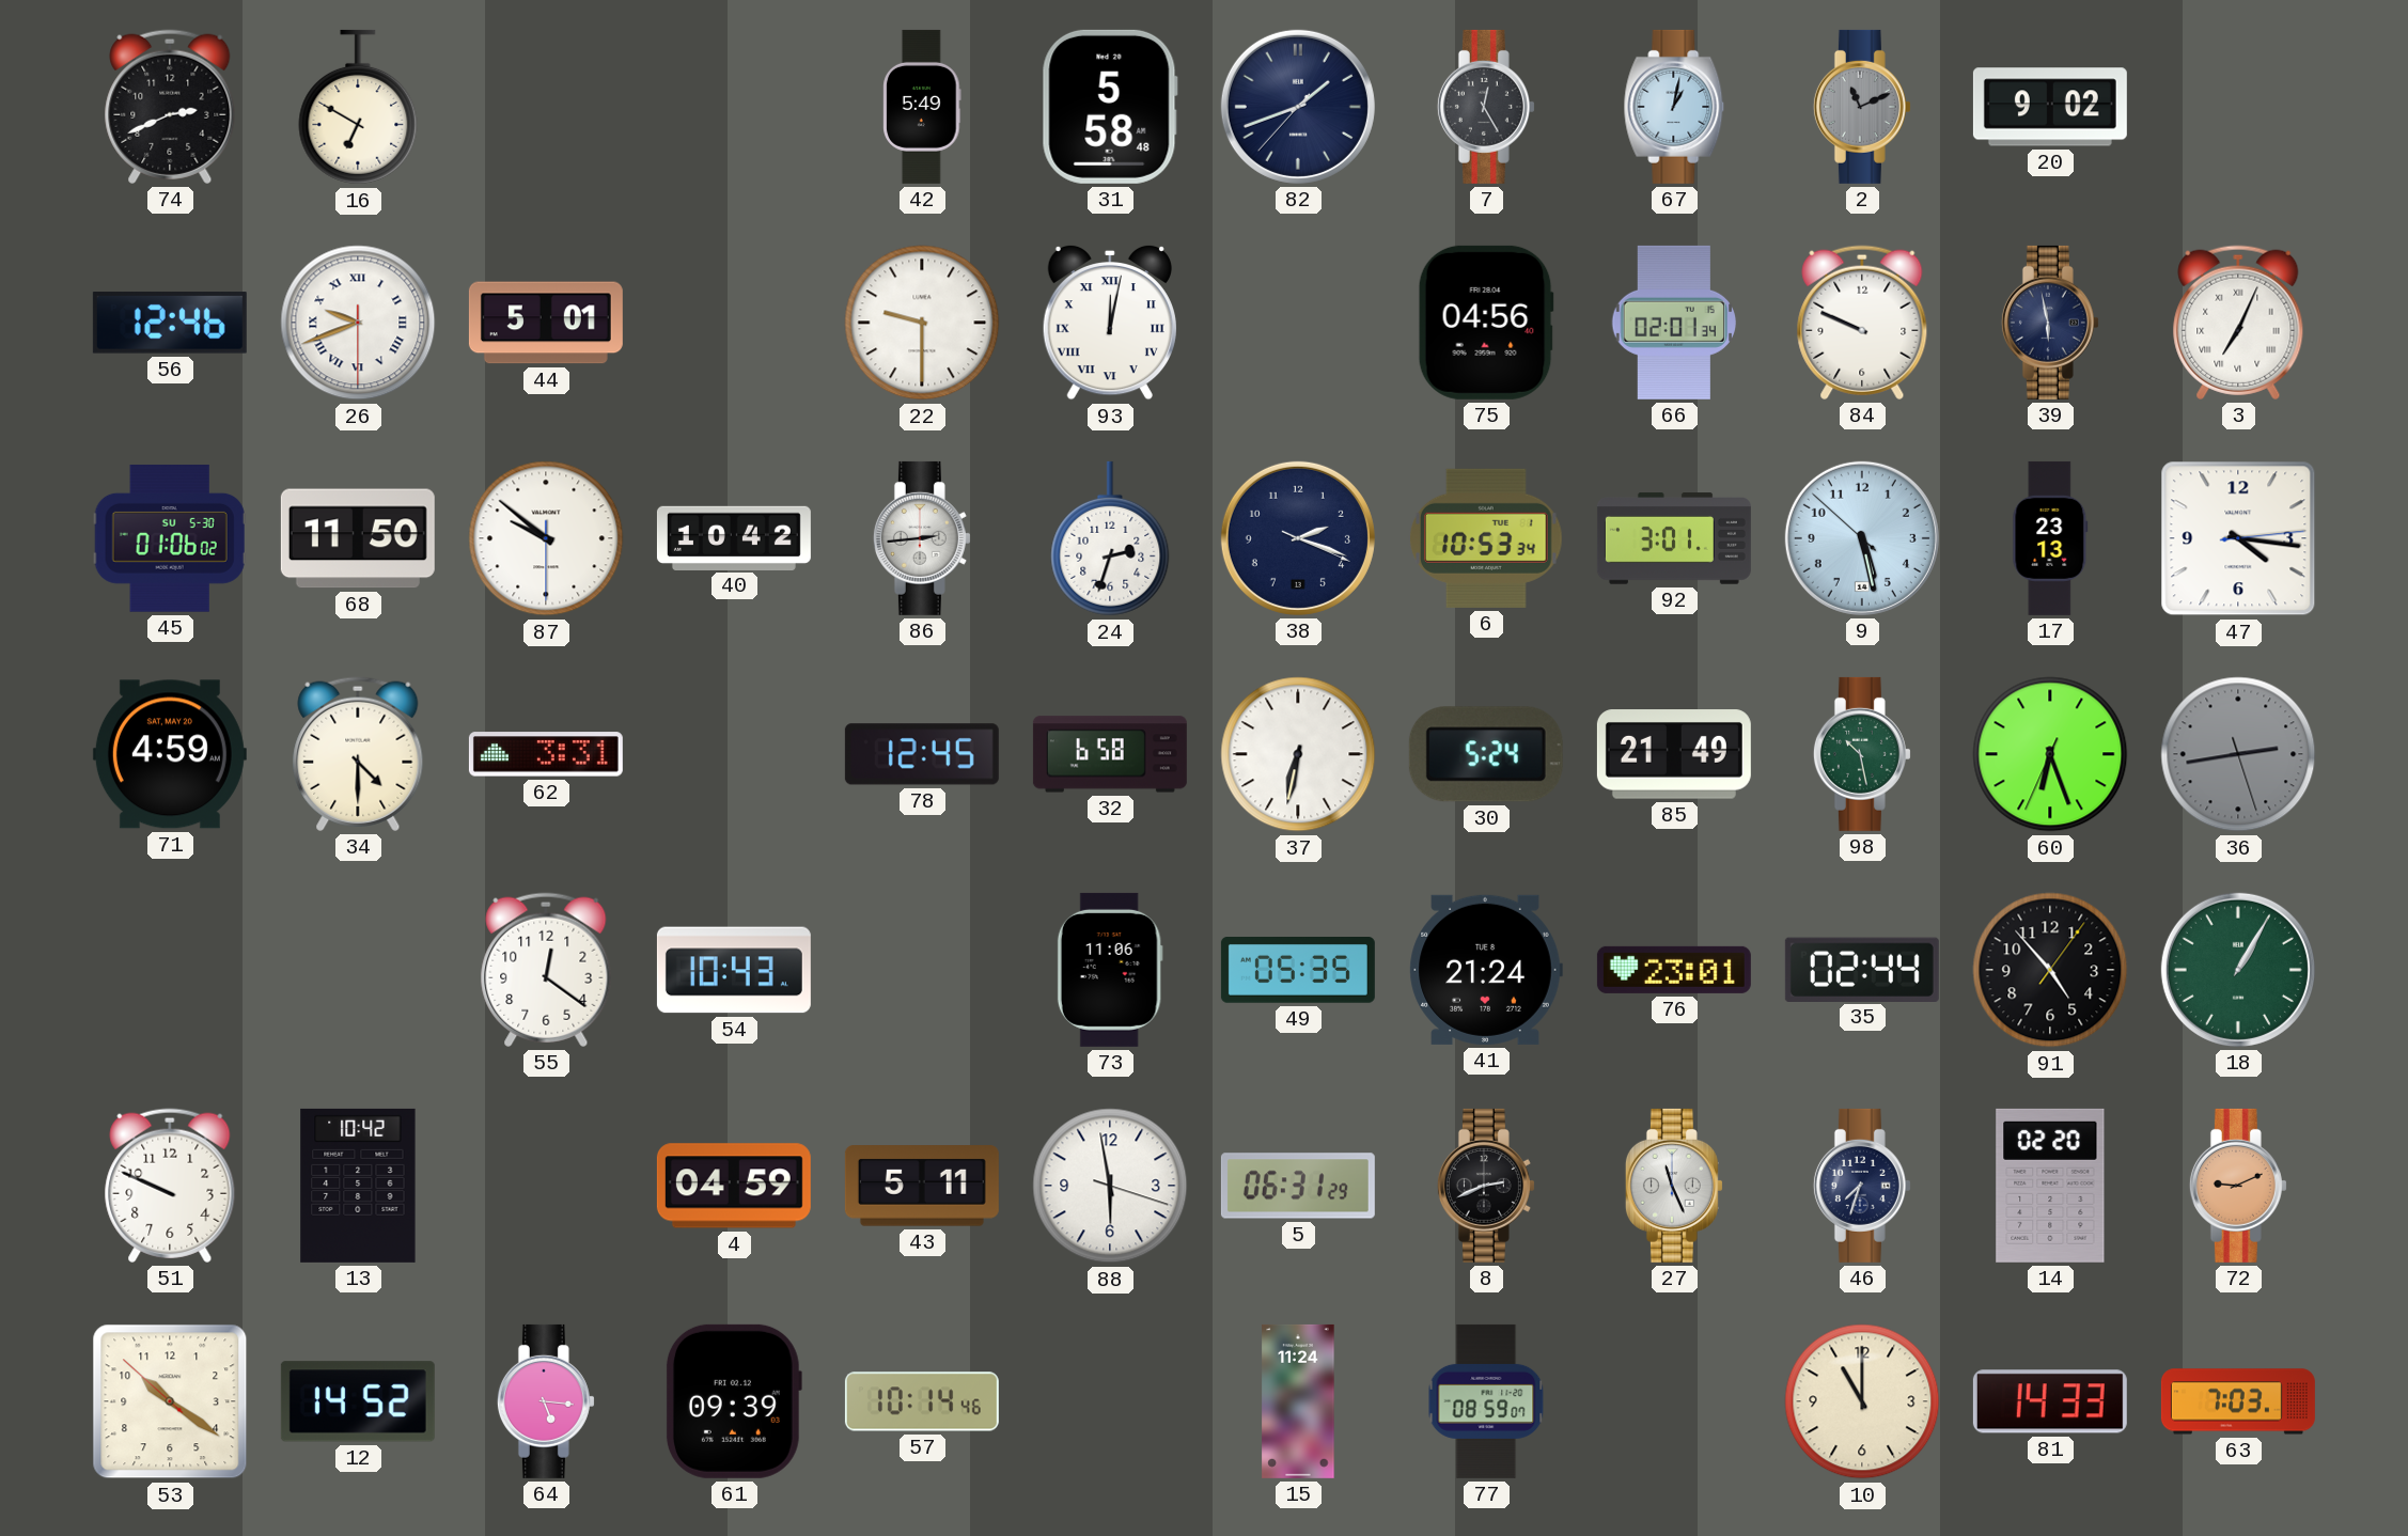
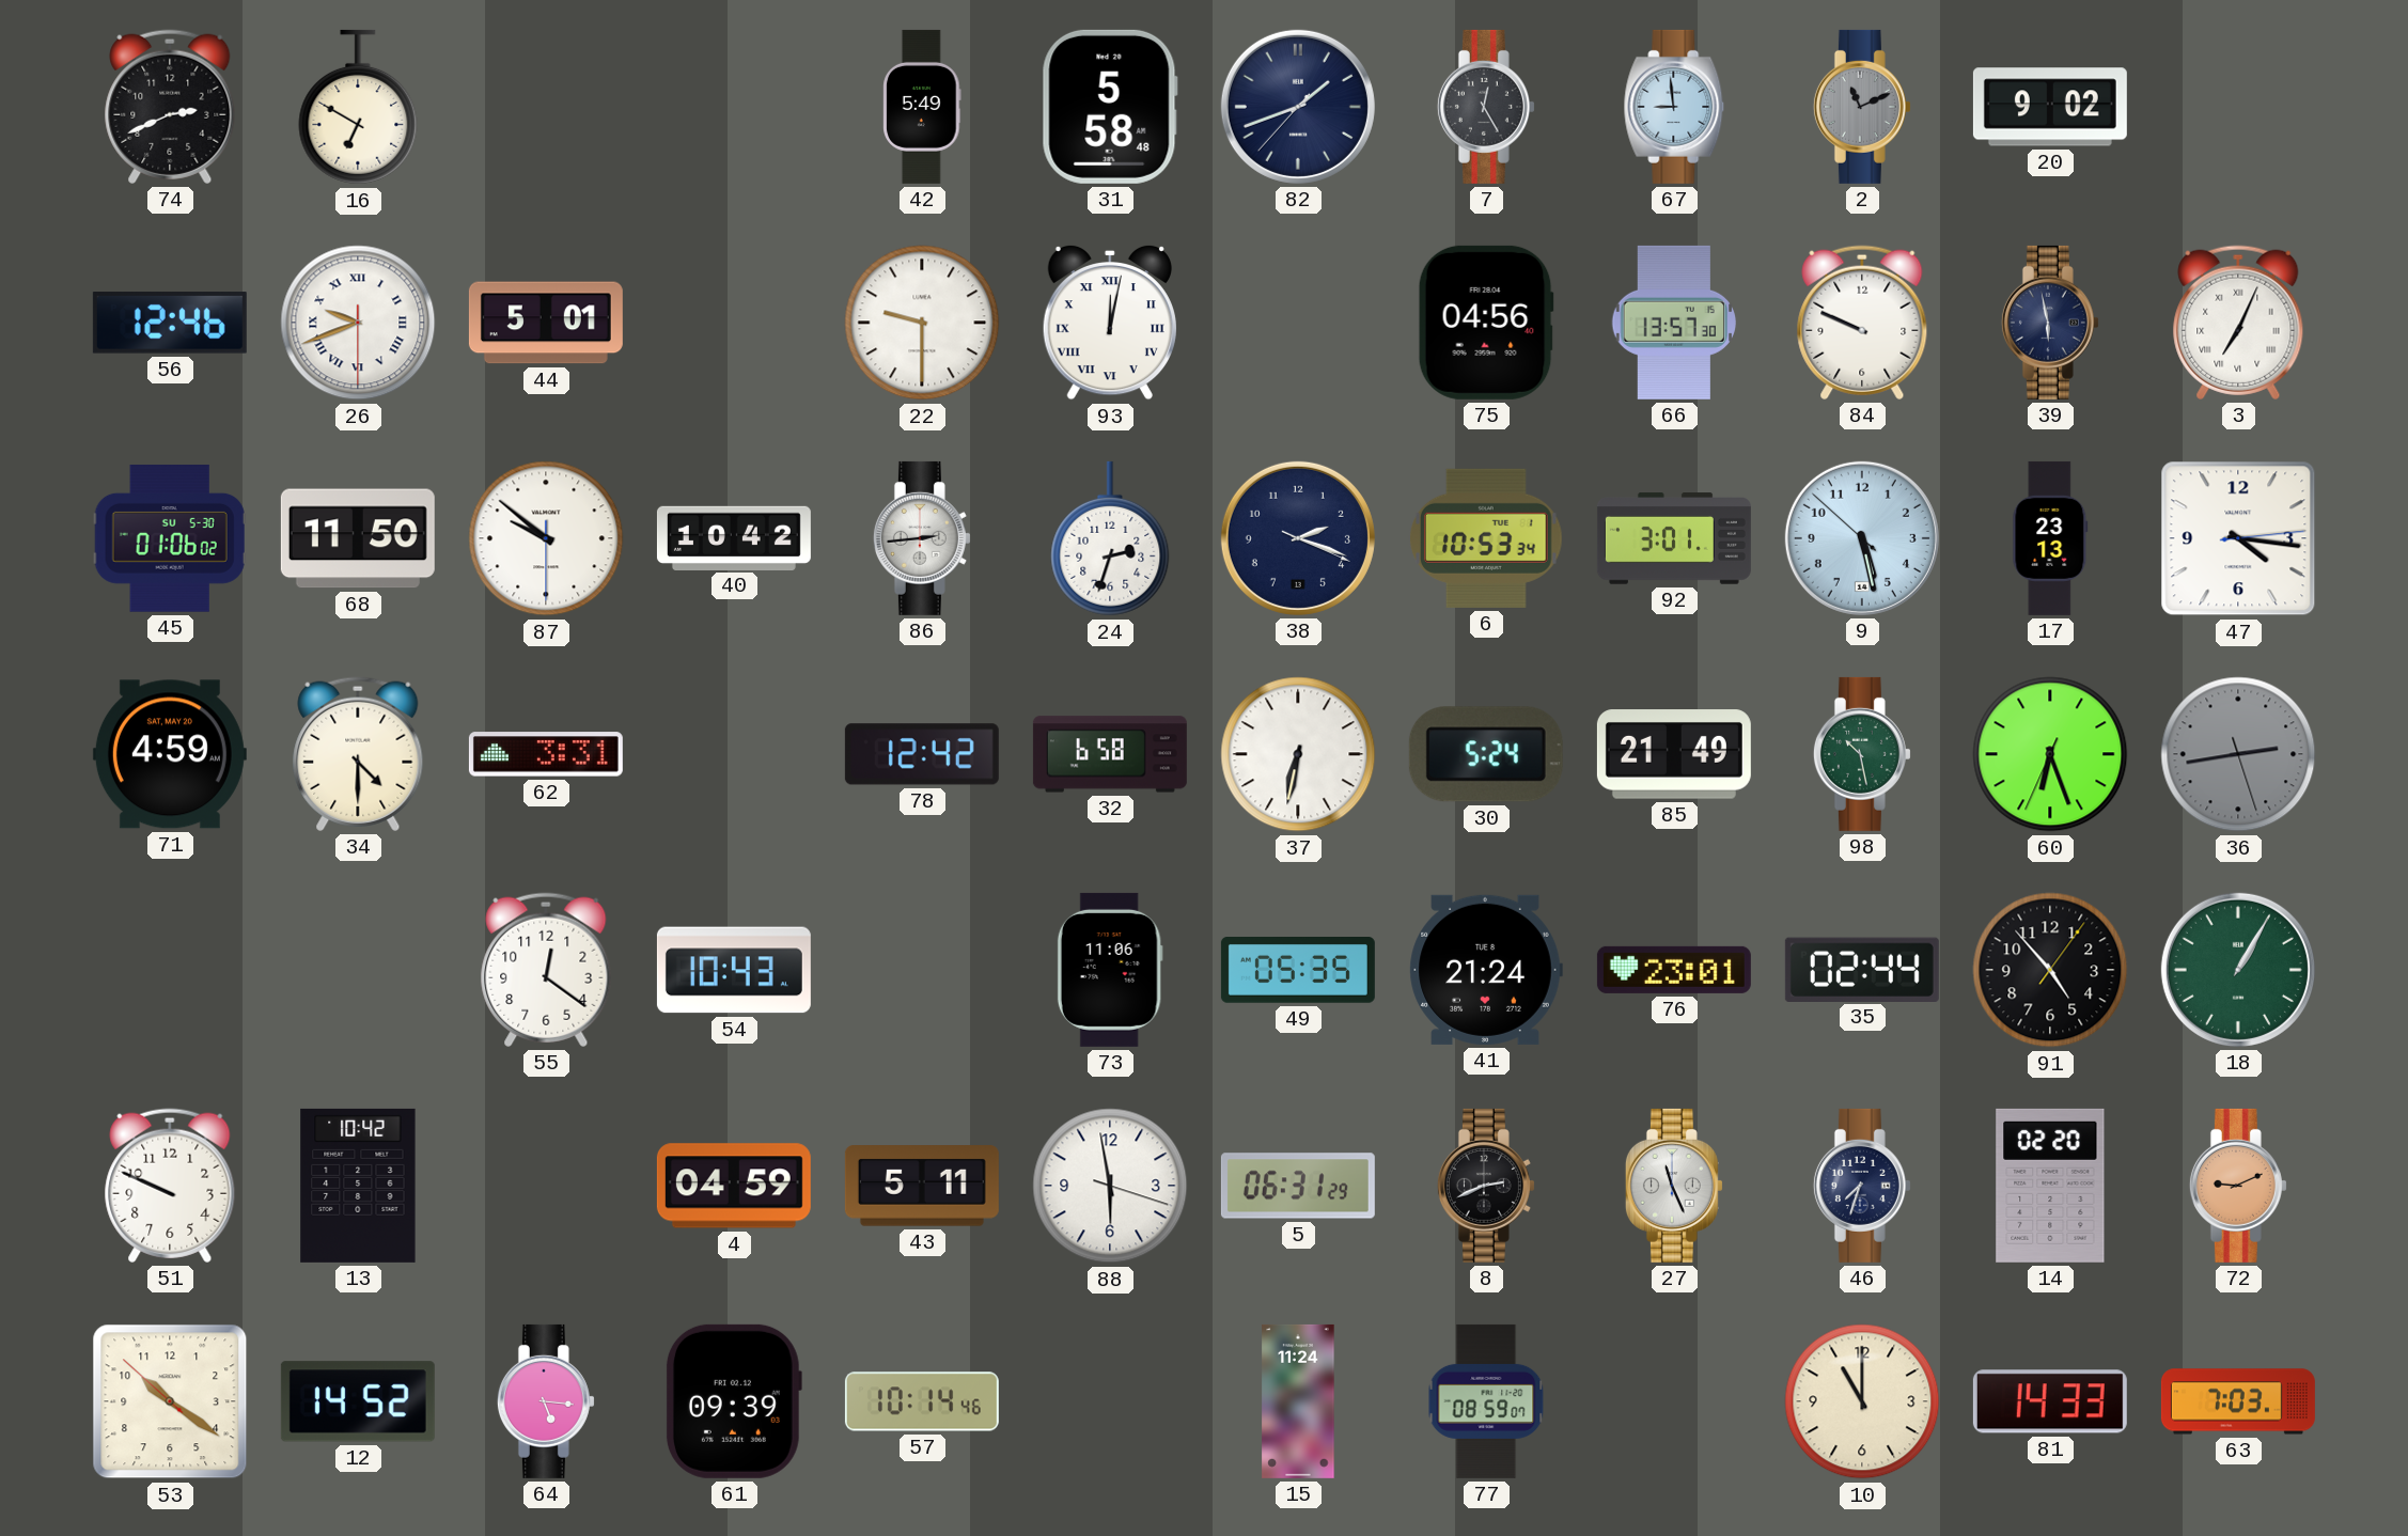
67: 1:02 -> 8:59 (1674, 107)
66: 02:01 -> 13:57 (1674, 323)
78: 12:45 -> 12:42 (922, 754)
